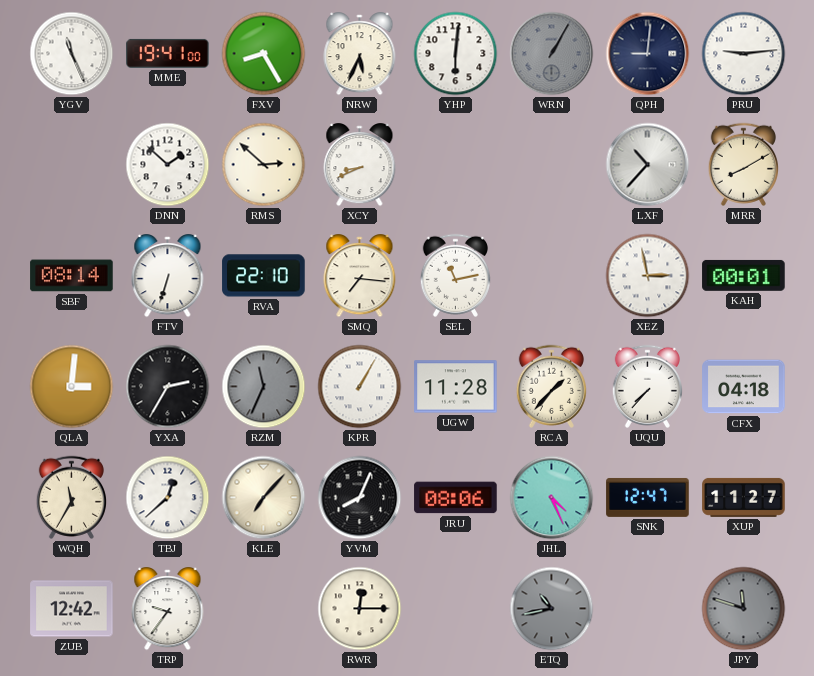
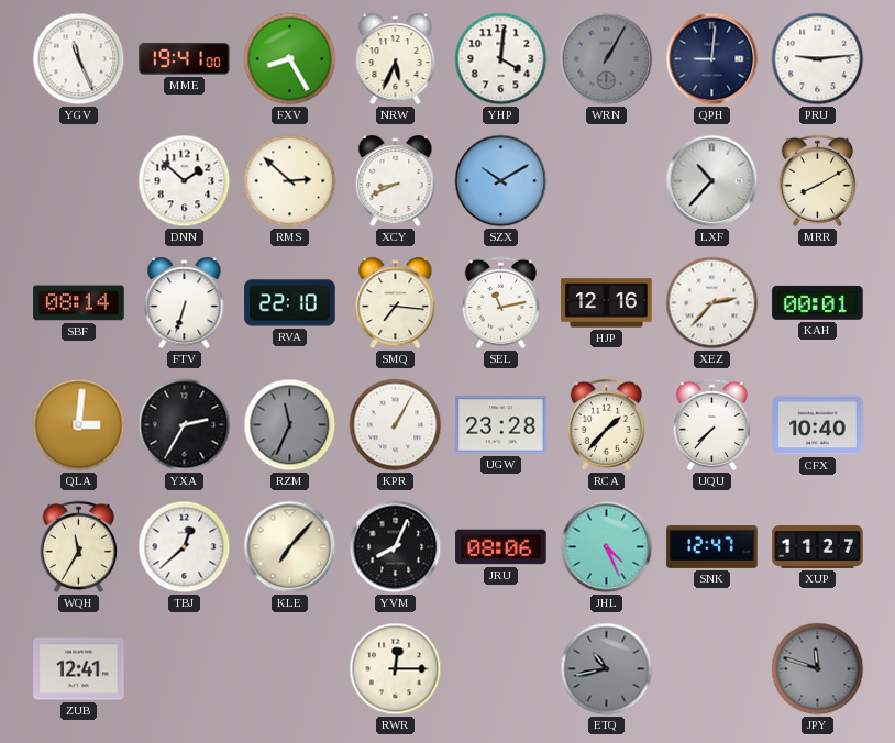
YHP: 6:01 -> 4:01 (501, 59)
SZX: none -> 10:10 (501, 181)
HJP: none -> 12:16 (607, 303)
XEZ: 2:58 -> 2:37 (712, 303)
UGW: 11:28 -> 23:28 (501, 425)
CFX: 04:18 -> 10:40 (818, 425)
ZUB: 12:42 -> 12:41 (79, 669)
TRP: 9:36 -> none (168, 609)
